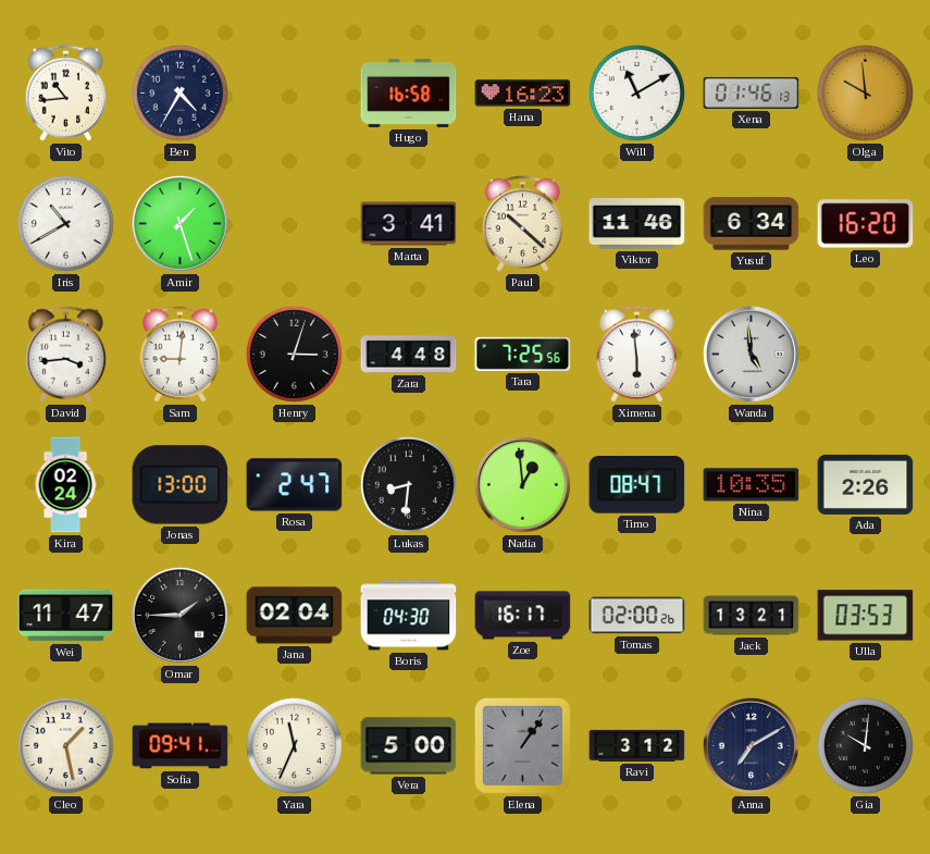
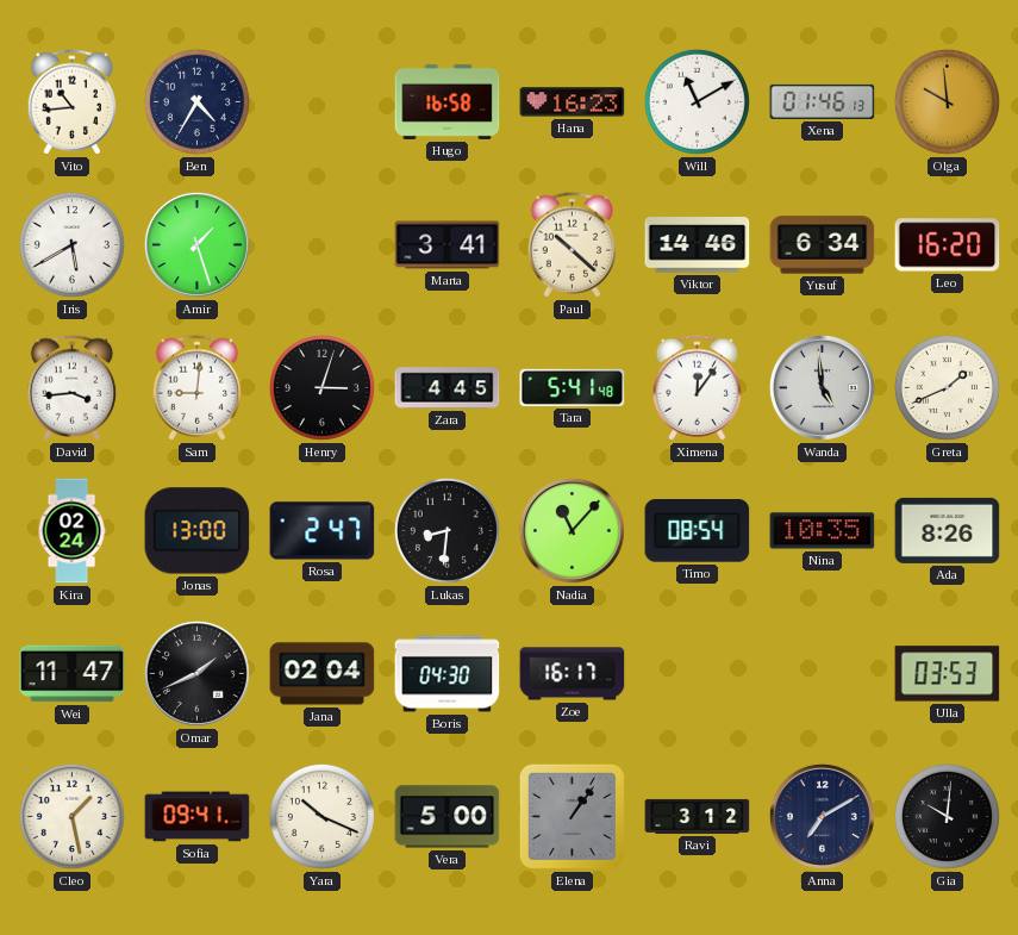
Iris: 10:40 -> 5:40 (71, 244)
Viktor: 11:46 -> 14:46 (698, 245)
Zara: 4:48 -> 4:45 (448, 388)
Tara: 7:25 -> 5:41 (573, 387)
Ximena: 5:59 -> 12:06 (698, 388)
Greta: none -> 1:41 (947, 387)
Nadia: 12:59 -> 11:07 (572, 530)
Timo: 08:47 -> 08:54 (698, 531)
Ada: 2:26 -> 8:26 (948, 530)
Omar: 1:45 -> 1:41 (196, 673)
Tomas: 02:00 -> none (637, 616)
Jack: 13:21 -> none (752, 616)
Yara: 11:34 -> 10:19 (321, 816)
